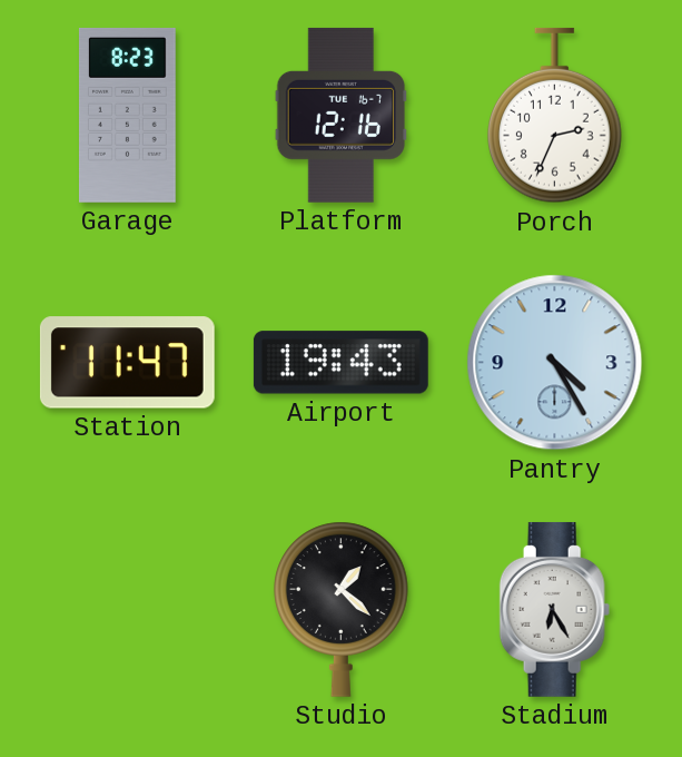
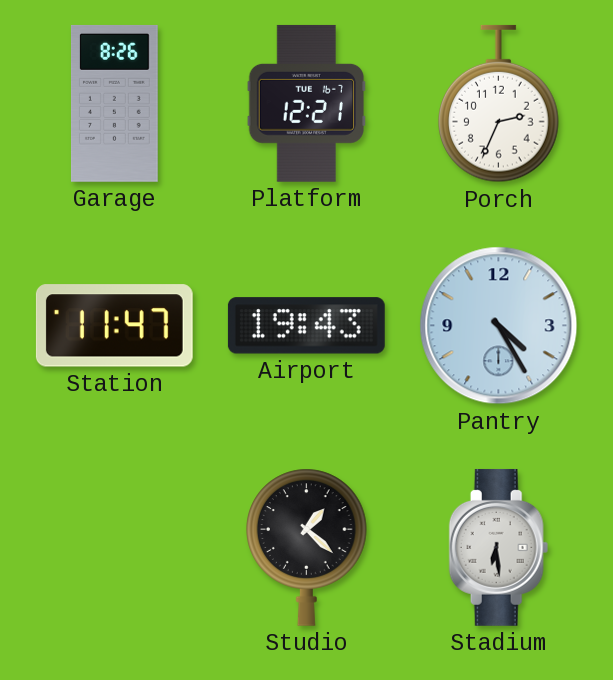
Garage: 8:23 -> 8:26 (114, 103)
Platform: 12:16 -> 12:21 (307, 103)
Stadium: 6:25 -> 6:29 (499, 547)
